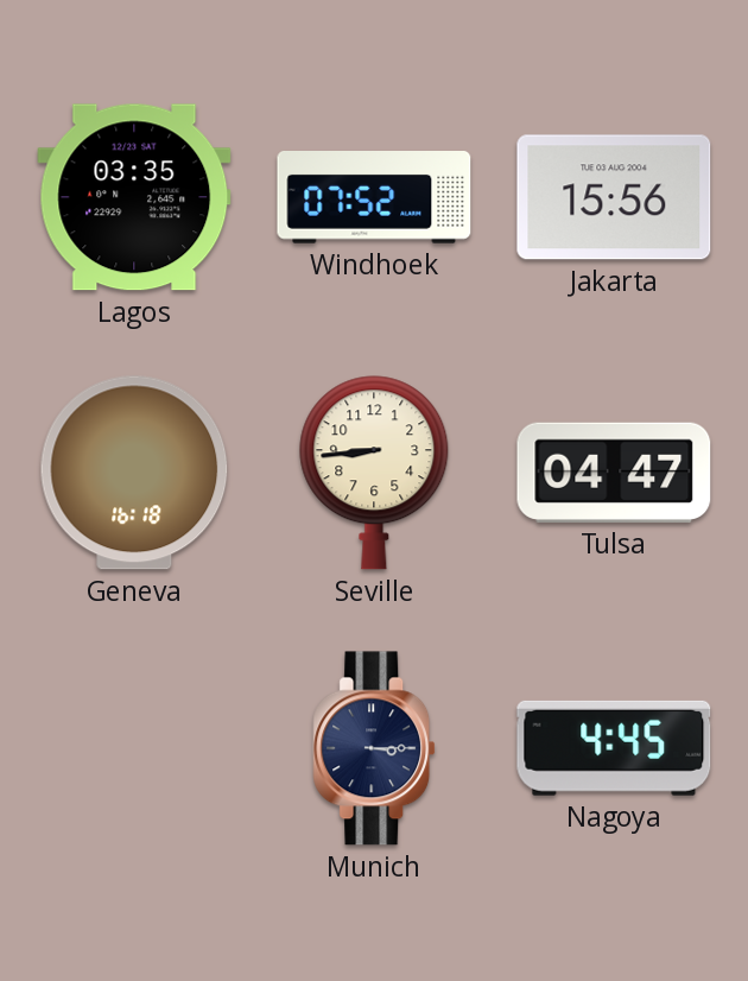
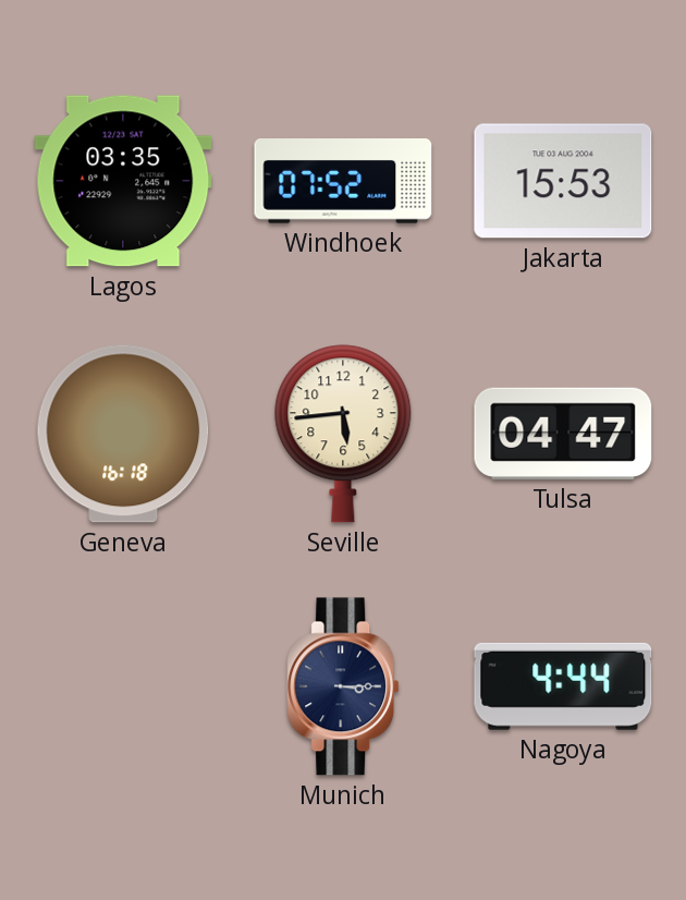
Jakarta: 15:56 -> 15:53 (563, 181)
Seville: 8:44 -> 5:44 (343, 434)
Nagoya: 4:45 -> 4:44 (563, 686)
